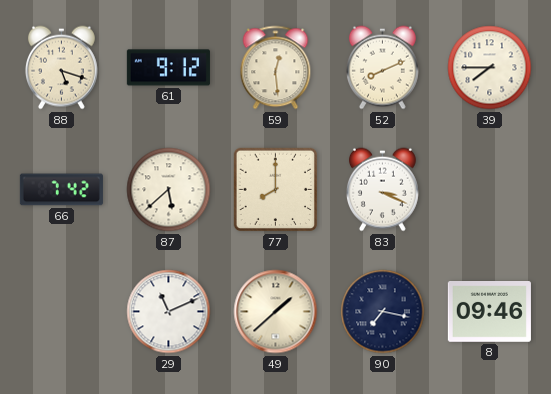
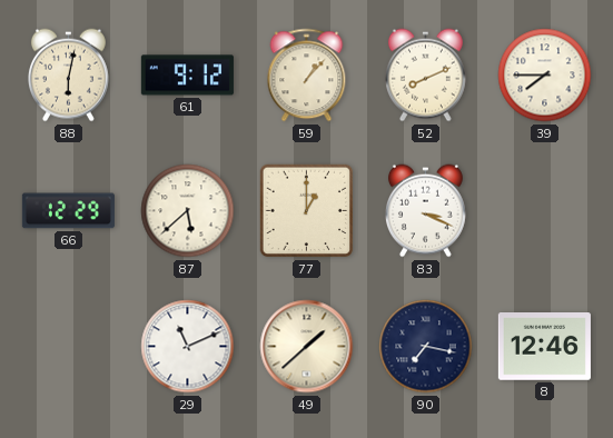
88: 5:18 -> 6:02 (68, 76)
59: 12:29 -> 1:07 (307, 76)
66: 7:42 -> 12:29 (68, 211)
77: 8:00 -> 1:00 (307, 211)
8: 09:46 -> 12:46 (544, 347)
